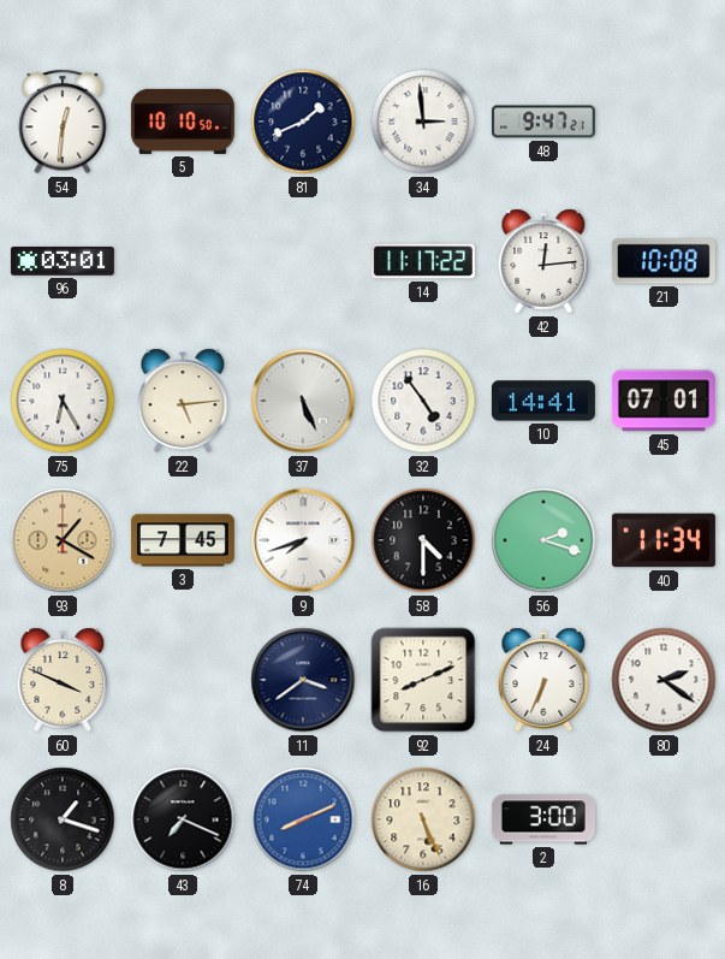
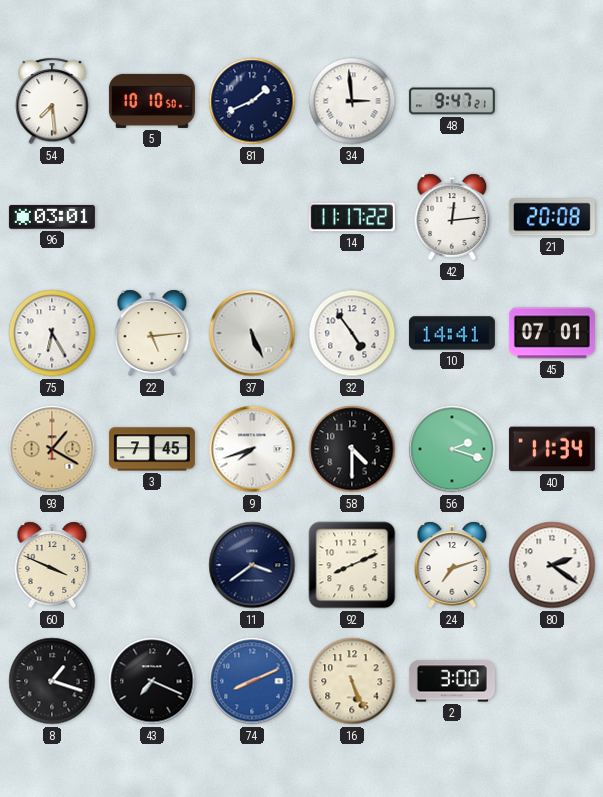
54: 12:31 -> 7:29 (52, 101)
21: 10:08 -> 20:08 (552, 217)
24: 6:34 -> 7:12 (452, 565)
